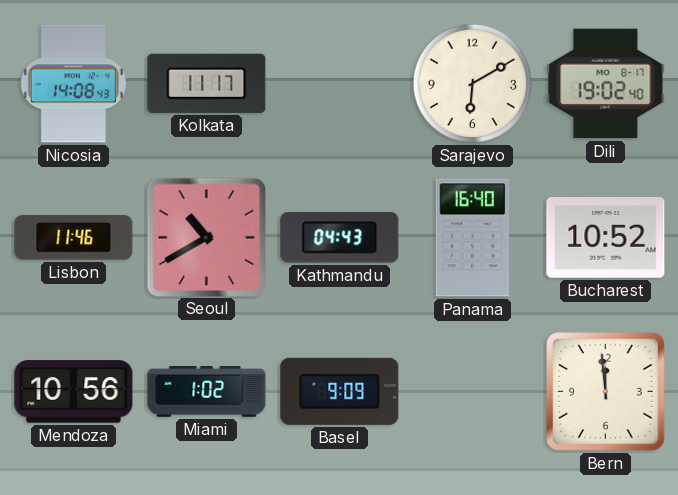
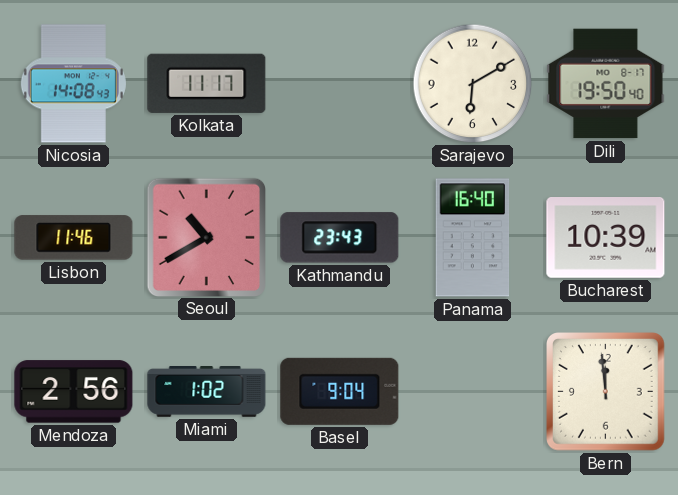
Dili: 19:02 -> 19:50 (606, 84)
Kathmandu: 04:43 -> 23:43 (340, 238)
Bucharest: 10:52 -> 10:39 (606, 238)
Mendoza: 10:56 -> 2:56 (74, 392)
Basel: 9:09 -> 9:04 (340, 391)
